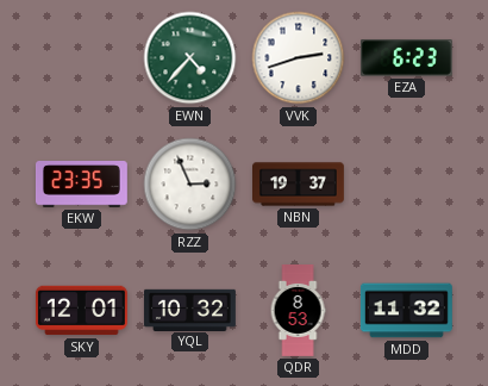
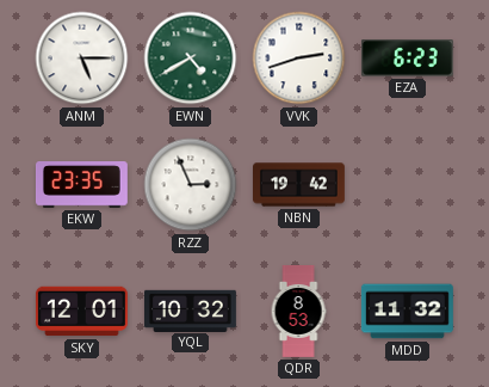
ANM: none -> 5:15 (82, 59)
EWN: 4:37 -> 4:40 (191, 59)
NBN: 19:37 -> 19:42 (299, 185)
